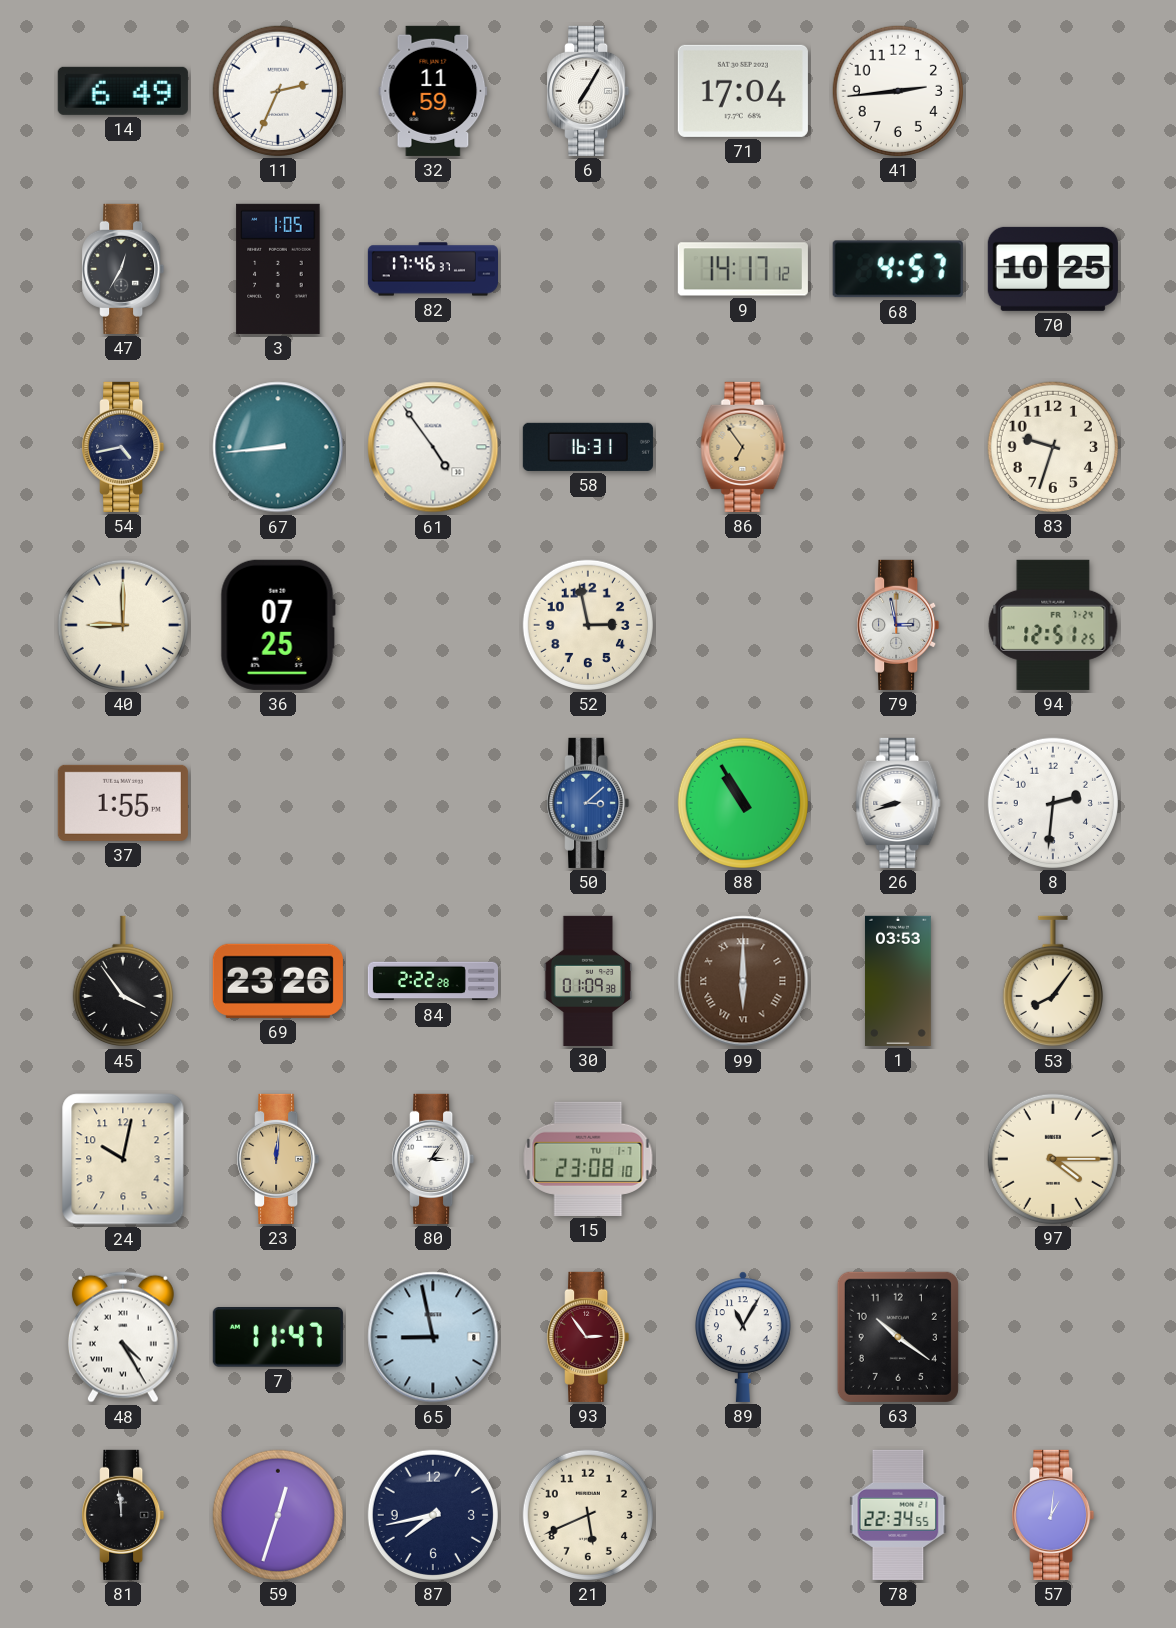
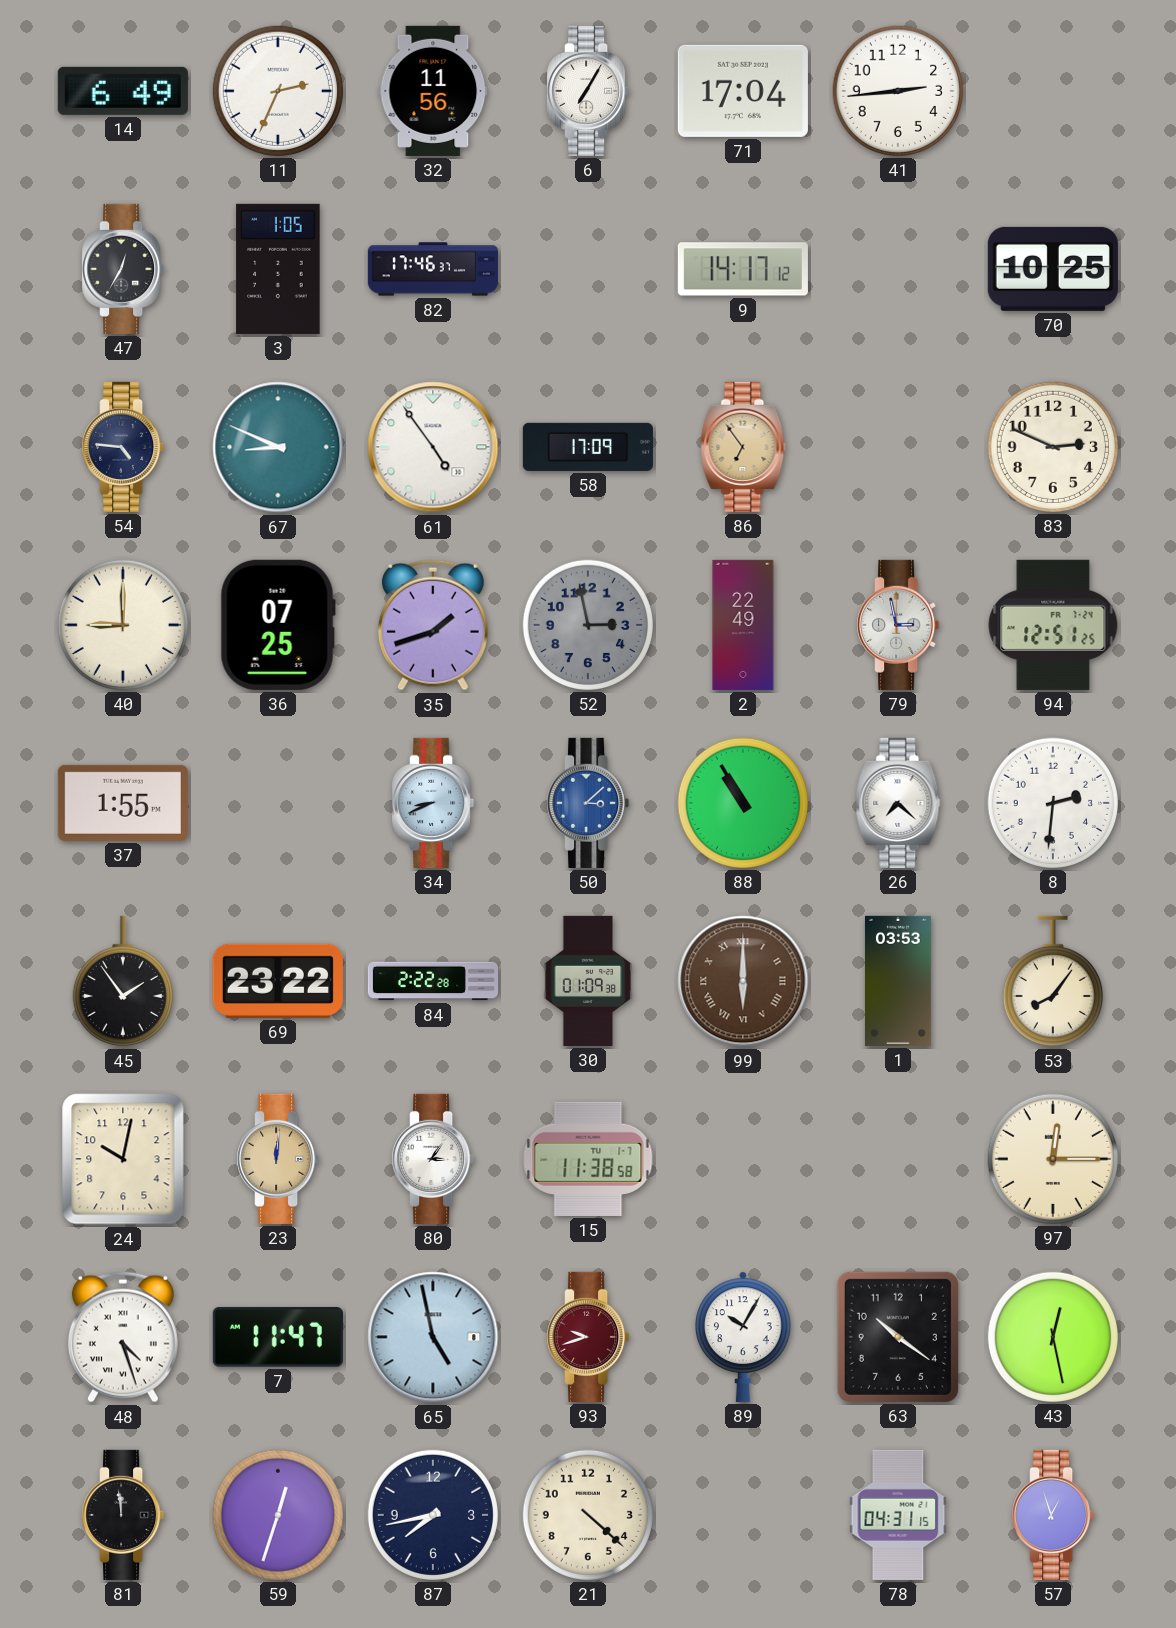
32: 11:59 -> 11:56 (433, 91)
68: 4:57 -> none (898, 269)
54: 4:43 -> 4:46 (123, 447)
67: 8:44 -> 8:49 (278, 447)
58: 16:31 -> 17:09 (588, 447)
83: 9:33 -> 2:49 (1053, 447)
35: none -> 1:42 (433, 625)
52 dial: cream -> grey (588, 625)
2: none -> 22:49 (743, 625)
34: none -> 8:41 (433, 803)
26: 8:42 -> 7:22 (898, 803)
45: 3:54 -> 1:54 (123, 981)
69: 23:26 -> 23:22 (278, 981)
15: 23:08 -> 11:38 (588, 1159)
97: 4:15 -> 12:15 (1053, 1159)
48: 4:25 -> 4:27 (123, 1337)
65: 8:58 -> 4:58 (433, 1337)
93: 2:54 -> 9:42 (588, 1337)
89: 11:05 -> 10:05 (744, 1337)
43: none -> 12:28 (1053, 1337)
21: 5:41 -> 4:22 (588, 1515)
78: 22:34 -> 04:31 (898, 1515)
57: 1:01 -> 12:57 (1053, 1515)
